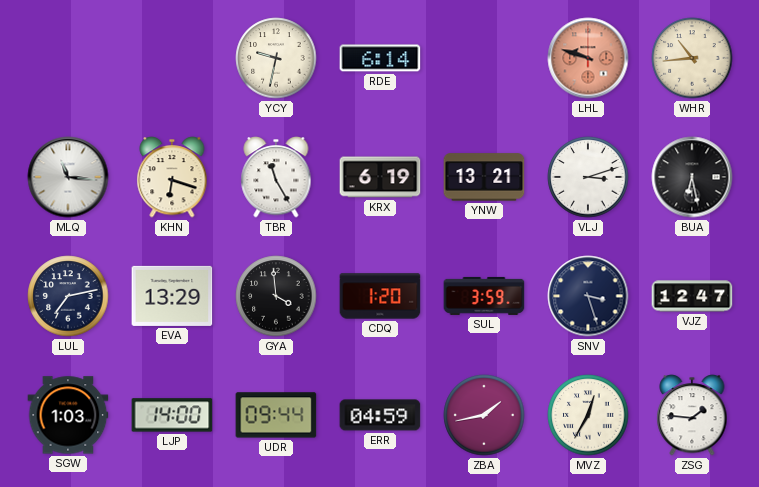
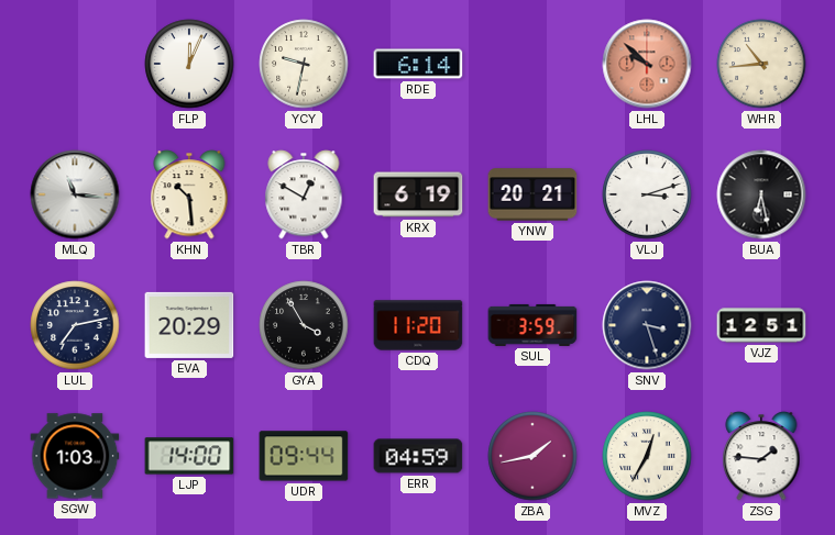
FLP: none -> 12:04 (189, 64)
LHL: 9:48 -> 9:52 (647, 64)
KHN: 6:18 -> 10:29 (189, 194)
TBR: 11:25 -> 12:50 (304, 194)
YNW: 13:21 -> 20:21 (532, 194)
EVA: 13:29 -> 20:29 (189, 325)
GYA: 3:59 -> 3:55 (304, 325)
CDQ: 1:20 -> 11:20 (418, 325)
VJZ: 12:47 -> 12:51 (761, 325)
